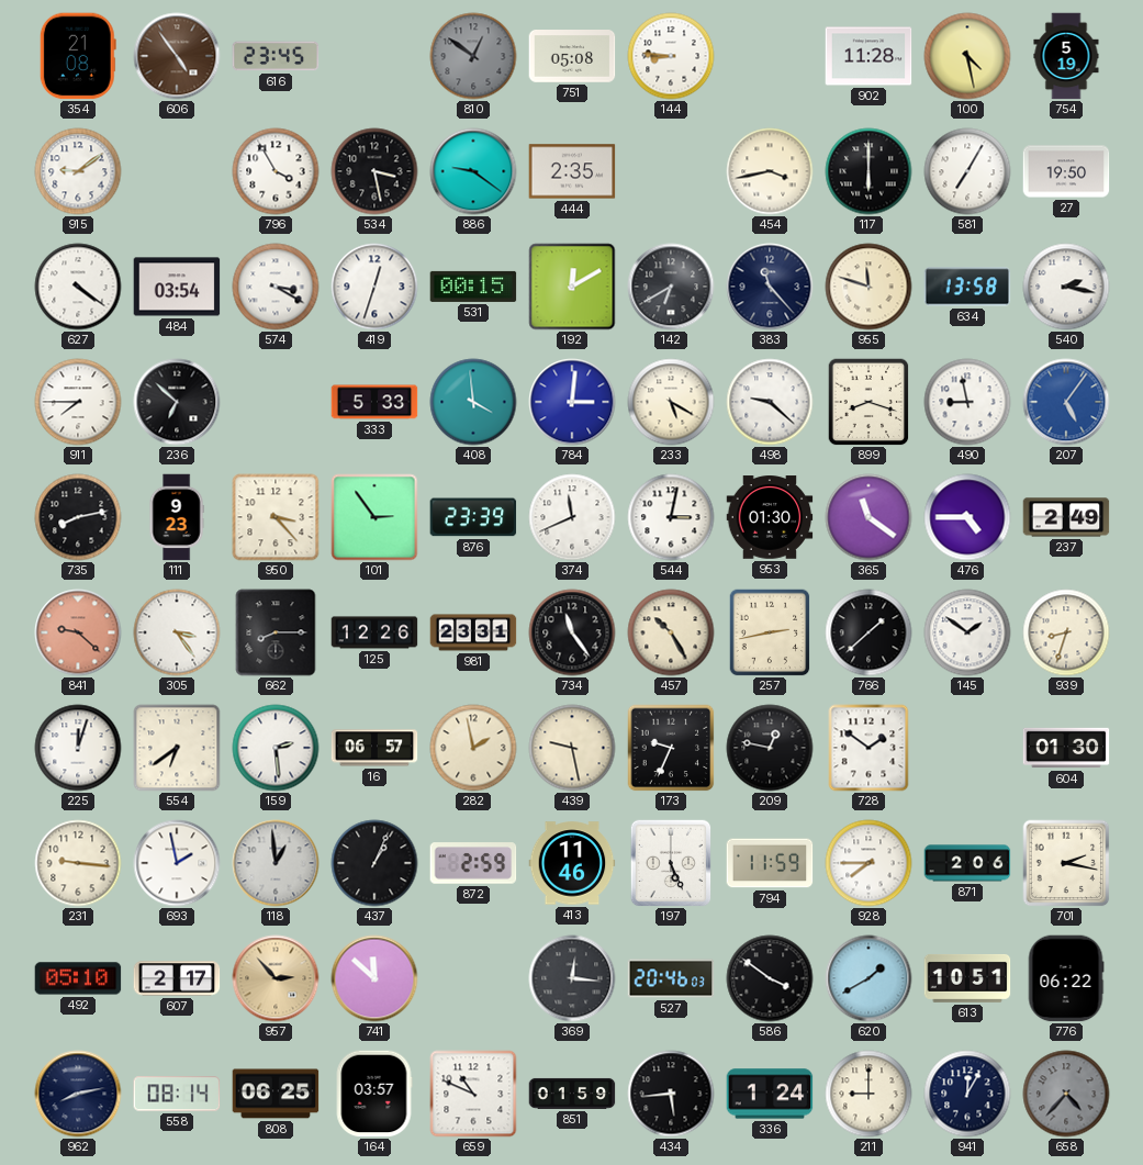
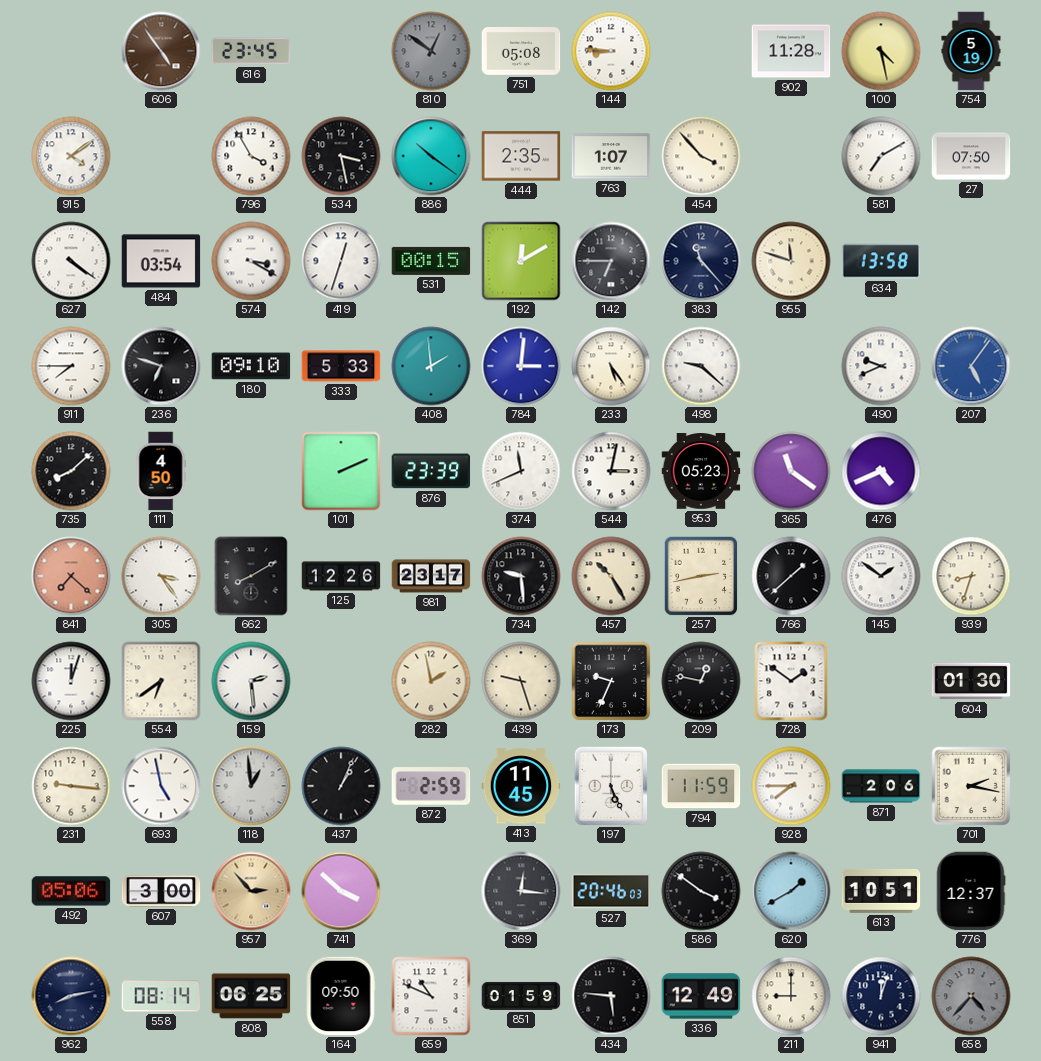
354: 21:08 -> none (78, 56)
915: 9:09 -> 4:09 (71, 156)
886: 9:21 -> 10:21 (431, 156)
763: none -> 1:07 (611, 156)
454: 3:43 -> 3:53 (701, 156)
117: 6:00 -> none (869, 171)
581: 7:05 -> 7:10 (881, 156)
27: 19:50 -> 07:50 (971, 156)
142: 6:40 -> 6:45 (611, 261)
540: 2:17 -> none (1066, 287)
236: 6:52 -> 6:48 (161, 366)
180: none -> 09:10 (251, 366)
408: 3:59 -> 1:59 (431, 366)
233: 5:20 -> 5:24 (611, 366)
899: 8:18 -> none (869, 402)
490: 8:58 -> 9:41 (881, 366)
735: 8:13 -> 8:08 (71, 471)
111: 9:23 -> 4:50 (161, 471)
950: 3:23 -> none (276, 517)
101: 2:54 -> 2:11 (341, 471)
953: 01:30 -> 05:23 (701, 471)
476: 4:45 -> 4:41 (881, 471)
237: 2:49 -> none (1066, 517)
841: 9:22 -> 7:22 (71, 576)
662: 8:15 -> 8:10 (251, 576)
981: 23:31 -> 23:17 (431, 576)
734: 11:24 -> 9:29 (521, 576)
16: 06:57 -> none (374, 748)
439: 9:28 -> 9:27 (521, 681)
693: 1:58 -> 4:58 (161, 786)
413: 11:46 -> 11:45 (521, 786)
492: 05:10 -> 05:06 (71, 891)
607: 2:17 -> 3:00 (161, 891)
741: 11:52 -> 3:52 (341, 891)
776: 06:22 -> 12:37 (971, 891)
164: 03:57 -> 09:50 (341, 996)
434: 5:44 -> 5:46 (611, 996)
336: 1:24 -> 12:49 (701, 996)
941: 12:05 -> 12:03 (881, 996)
